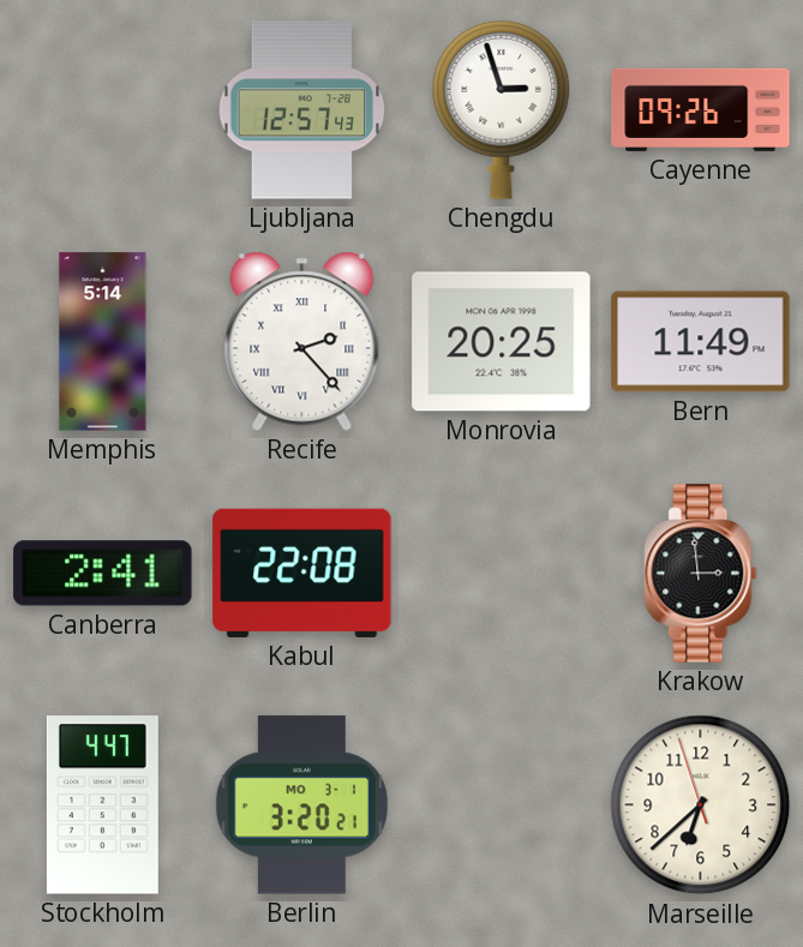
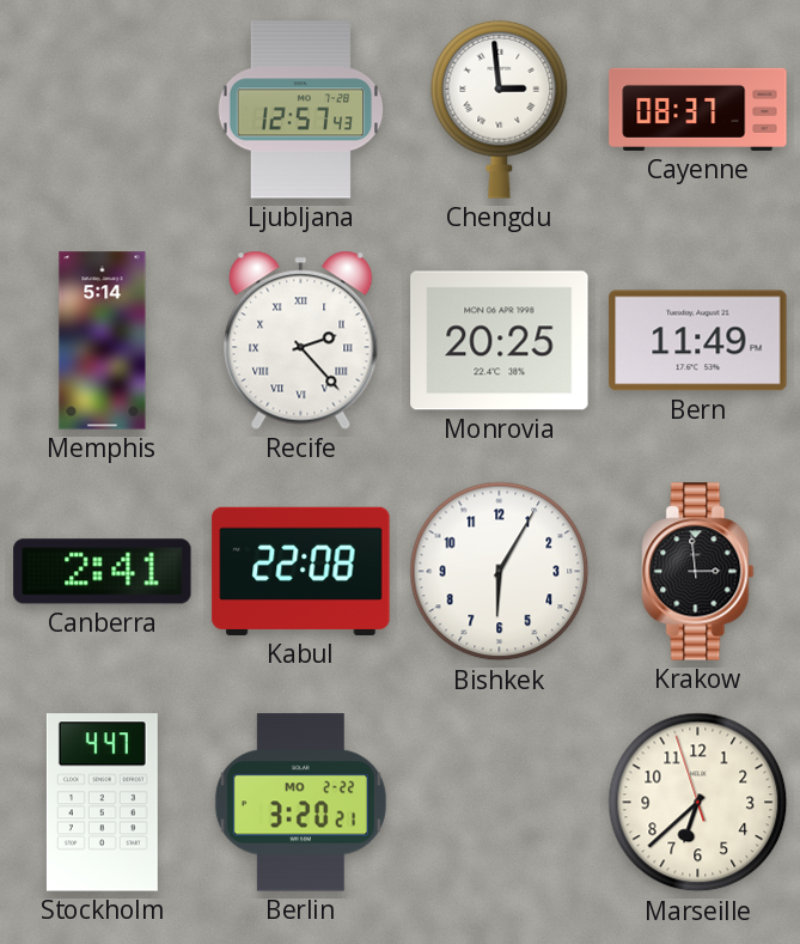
Chengdu: 2:57 -> 2:59 (500, 109)
Cayenne: 09:26 -> 08:37 (698, 109)
Bishkek: none -> 6:05 (500, 572)
Berlin date: MO 3-1 -> MO 2-22 (300, 803)
